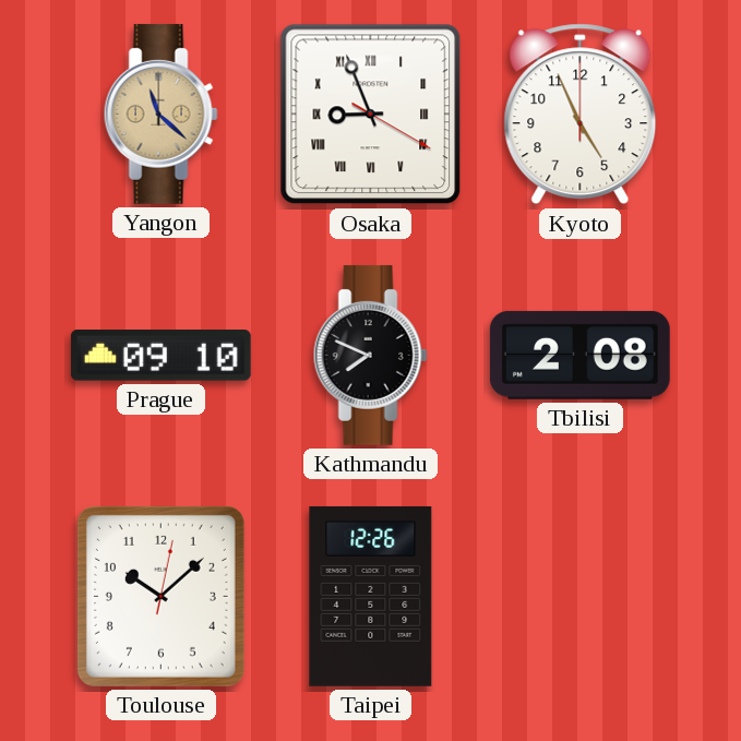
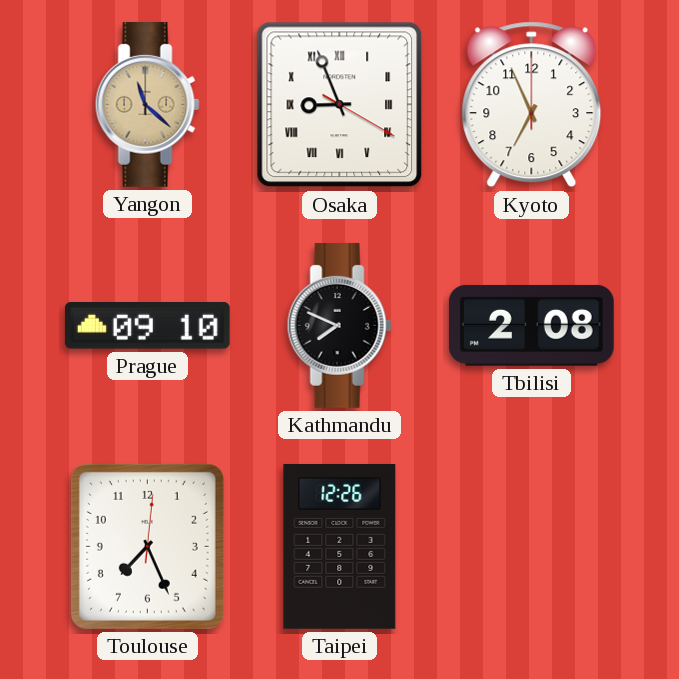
Kyoto: 4:56 -> 6:56 (532, 105)
Toulouse: 10:08 -> 7:26 (147, 546)
